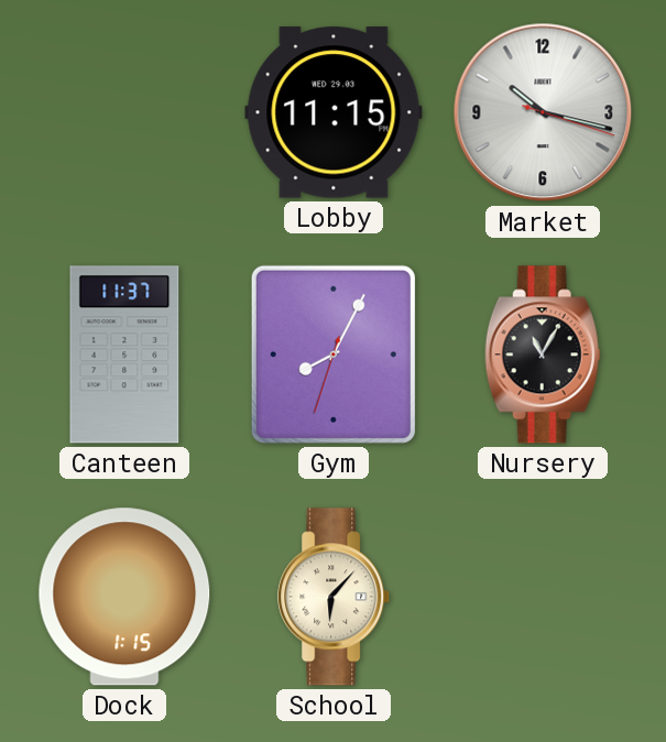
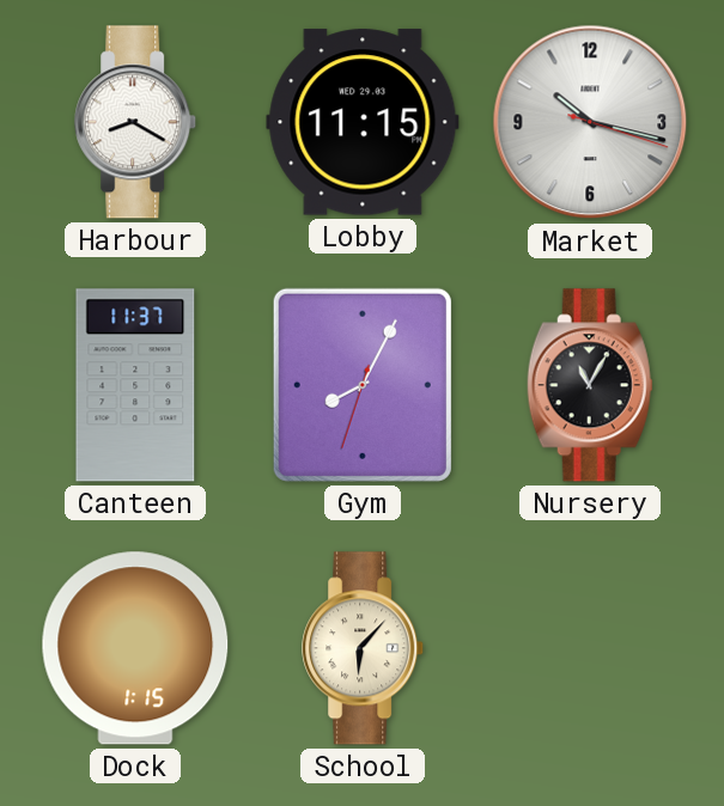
Harbour: none -> 8:20 (136, 122)
